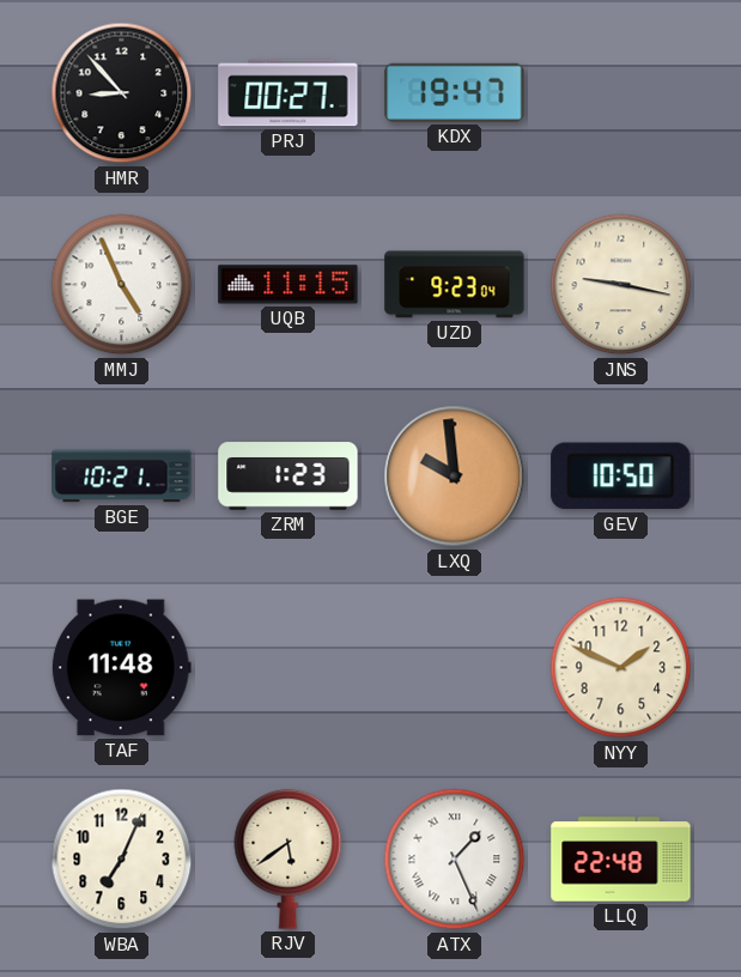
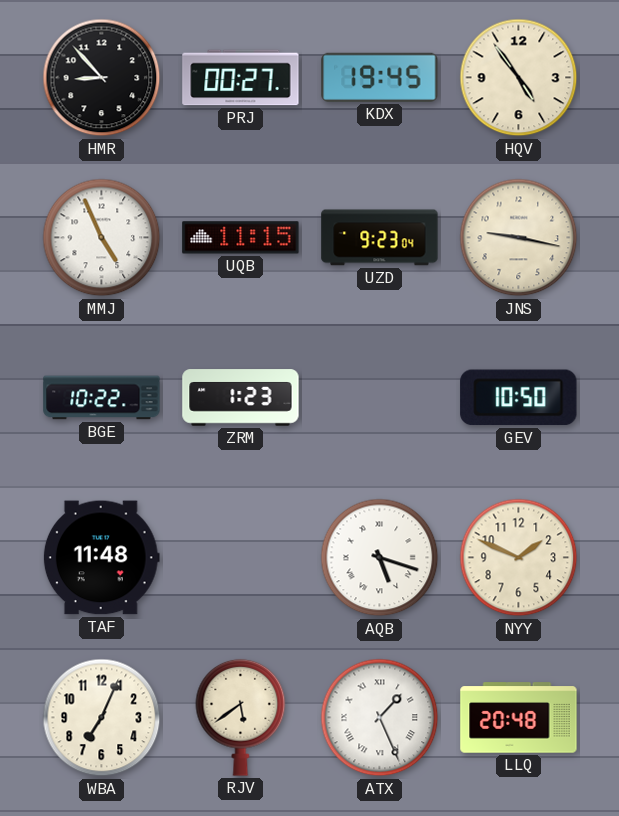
KDX: 19:47 -> 19:45 (380, 77)
HQV: none -> 4:54 (519, 78)
BGE: 10:21 -> 10:22 (102, 398)
LXQ: 9:59 -> none (455, 477)
AQB: none -> 5:18 (380, 558)
LLQ: 22:48 -> 20:48 (519, 718)
